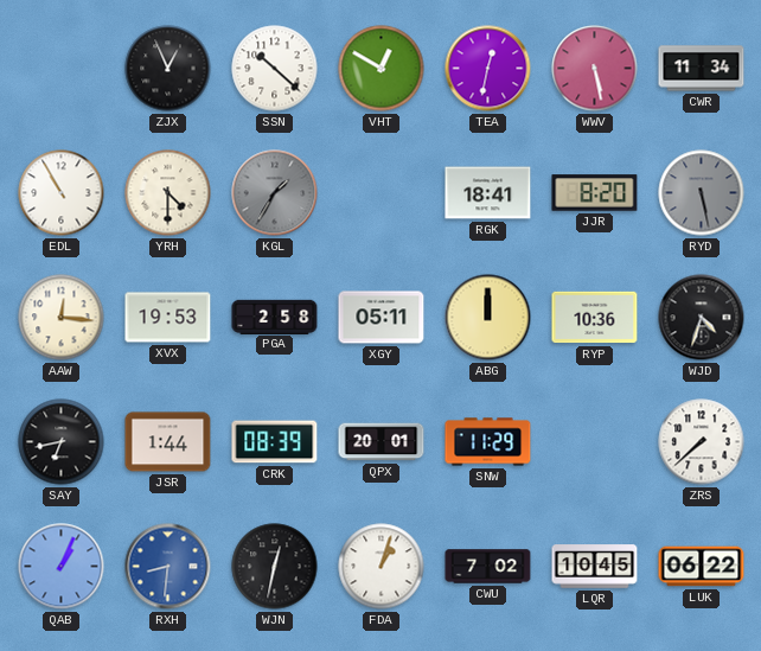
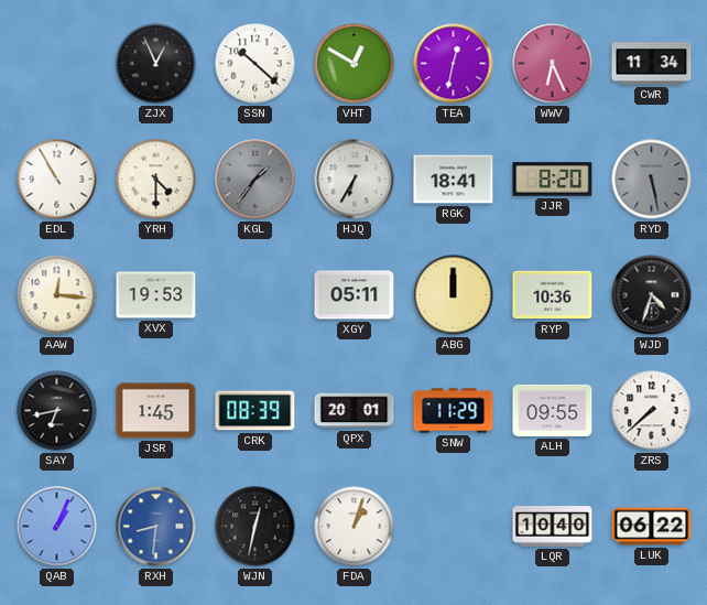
WWV: 5:28 -> 6:26 (553, 64)
KGL: 1:35 -> 1:36 (255, 180)
HJQ: none -> 6:35 (355, 180)
PGA: 2:58 -> none (275, 317)
JSR: 1:44 -> 1:45 (156, 411)
ALH: none -> 09:55 (553, 410)
CWU: 7:02 -> none (488, 567)
LQR: 10:45 -> 10:40 (553, 527)
